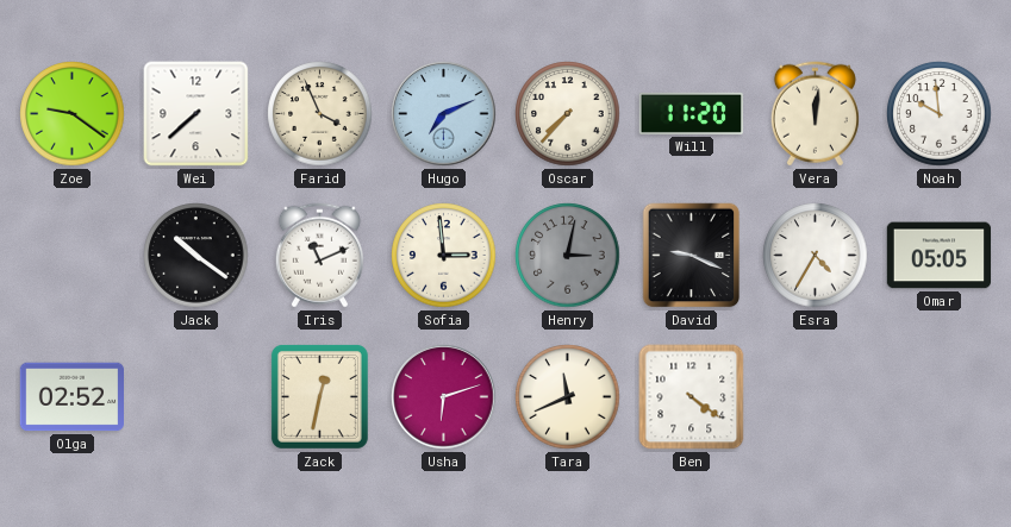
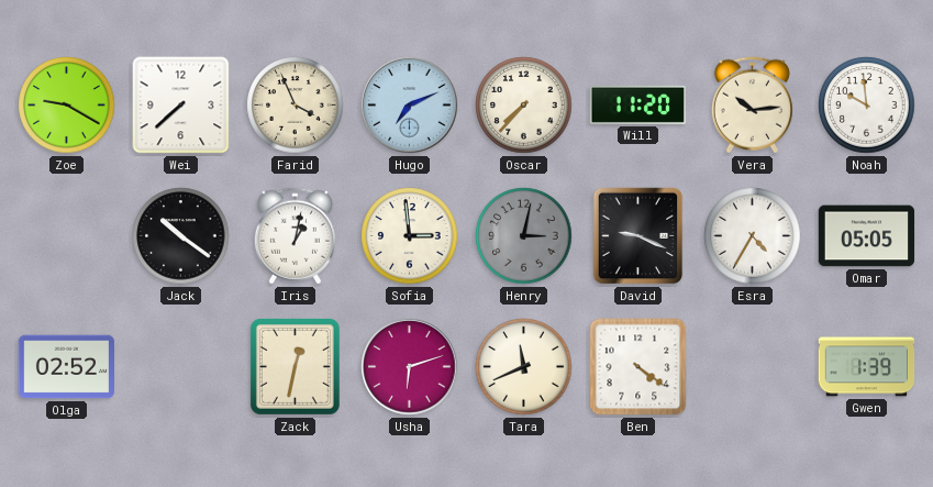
Zoe: 9:21 -> 9:20 (67, 106)
Vera: 12:01 -> 10:14 (752, 106)
Iris: 11:11 -> 1:02 (295, 236)
Gwen: none -> 1:39 (867, 367)
